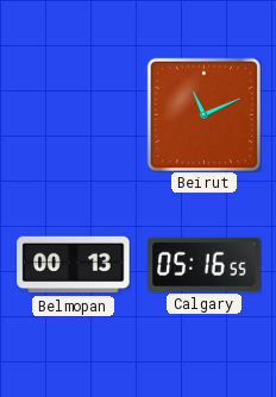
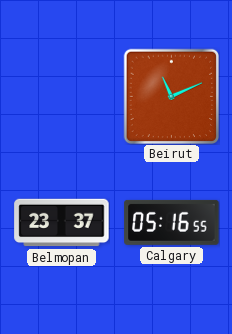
Belmopan: 00:13 -> 23:37 (62, 223)
